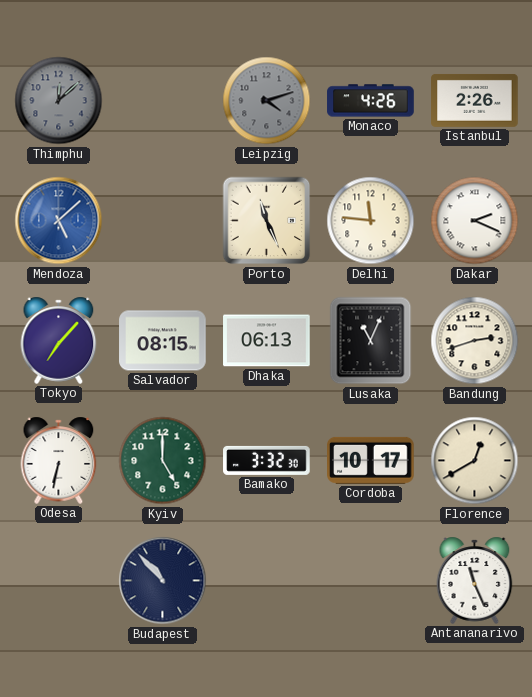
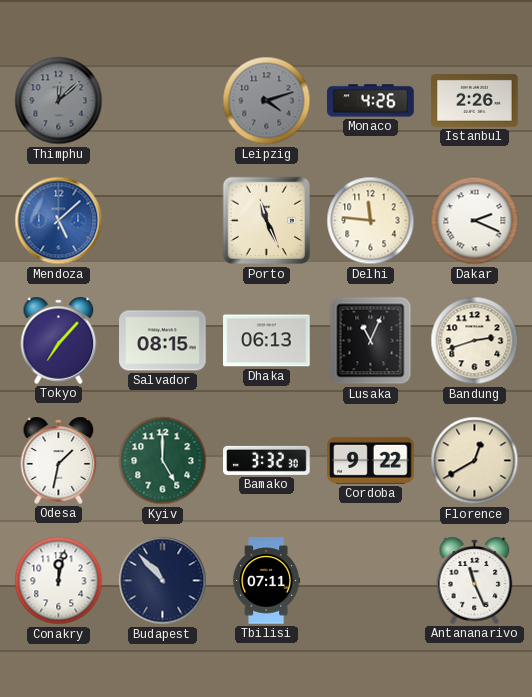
Odesa: 6:32 -> 1:32 (59, 460)
Cordoba: 10:17 -> 9:22 (371, 460)
Conakry: none -> 12:02 (59, 581)
Tbilisi: none -> 07:11 (267, 581)
